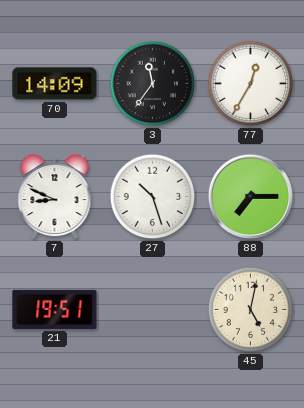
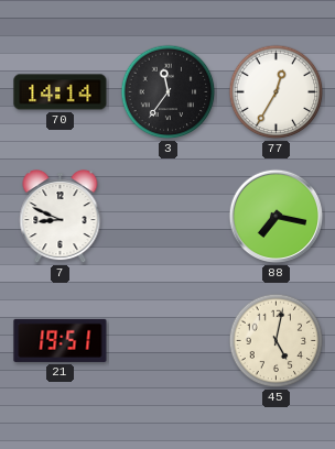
70: 14:09 -> 14:14 (61, 92)
27: 10:27 -> none (153, 197)
88: 7:15 -> 7:17 (277, 217)
